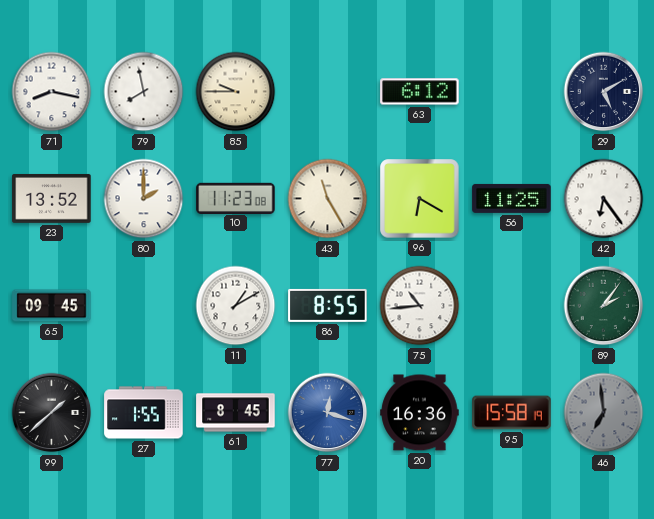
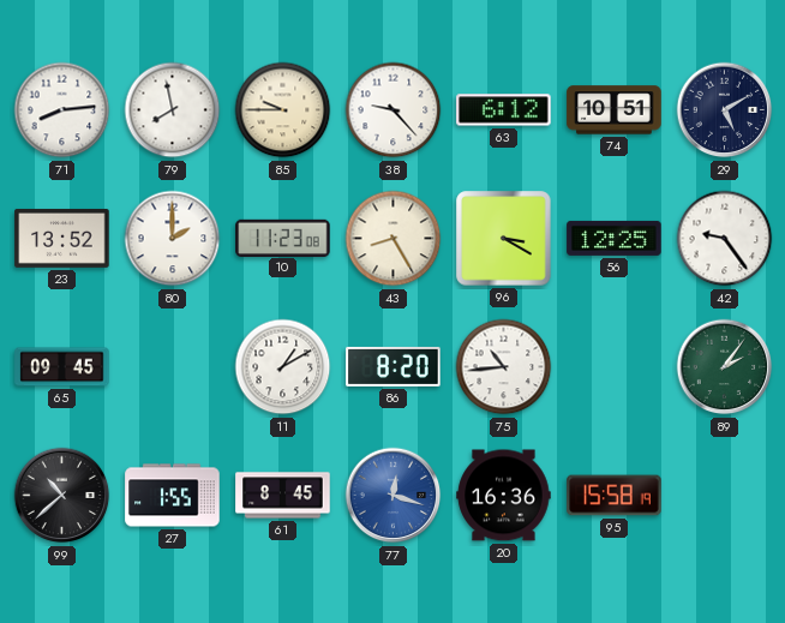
71: 8:17 -> 8:14 (62, 110)
38: none -> 9:23 (394, 110)
74: none -> 10:51 (615, 110)
43: 11:25 -> 8:25 (394, 239)
96: 6:20 -> 3:20 (504, 239)
56: 11:25 -> 12:25 (615, 238)
42: 6:24 -> 9:24 (725, 239)
86: 8:55 -> 8:20 (394, 366)
99: 1:38 -> 10:38 (62, 496)
46: 6:59 -> none (604, 413)
